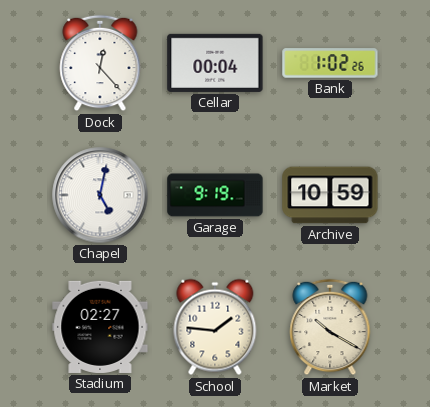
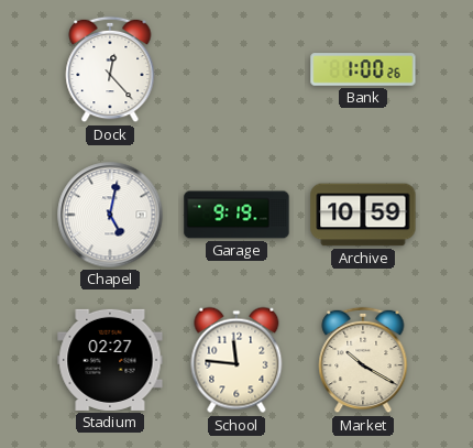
Cellar: 00:04 -> none (215, 63)
Bank: 1:02 -> 1:00 (363, 69)
School: 1:46 -> 11:46 (237, 360)
